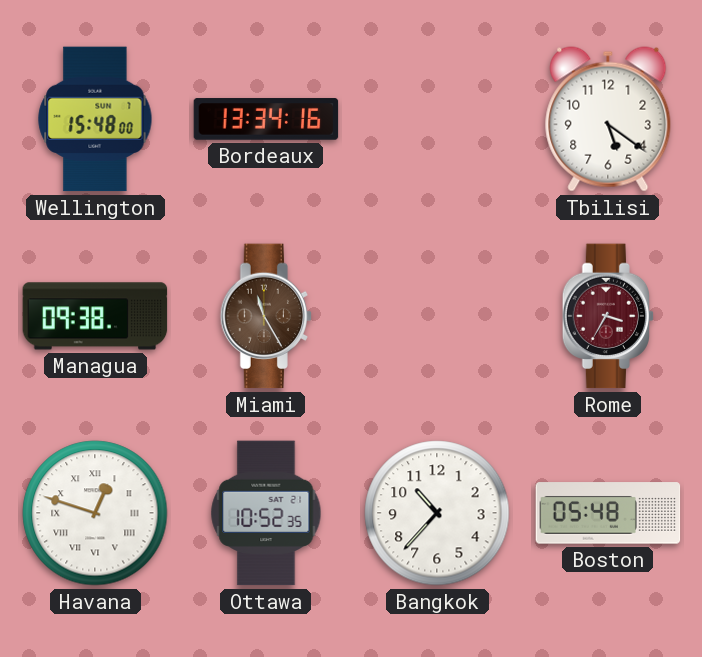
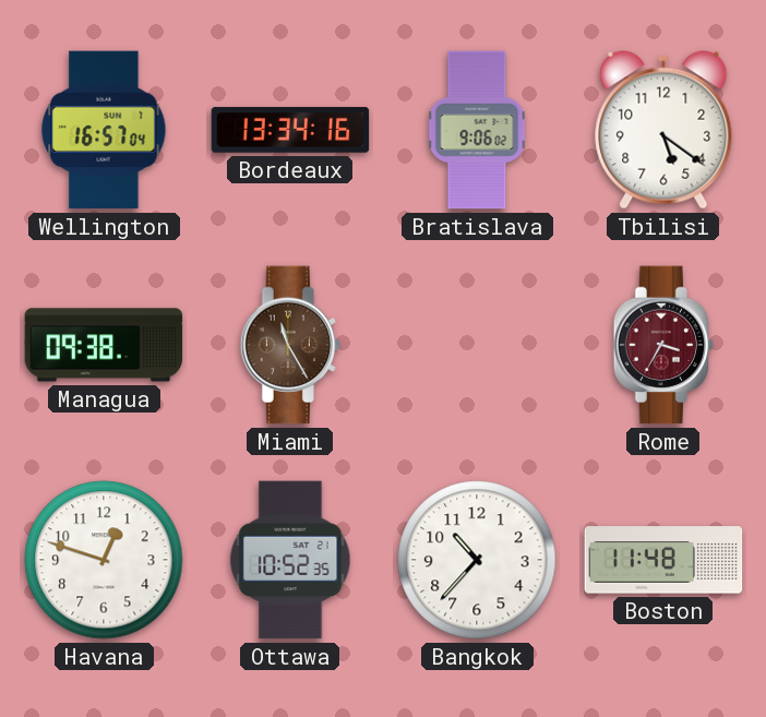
Wellington: 15:48 -> 16:57 (104, 130)
Bratislava: none -> 9:06 (477, 130)
Havana numerals: Roman -> Arabic (104, 560)
Boston: 05:48 -> 11:48 (663, 560)
